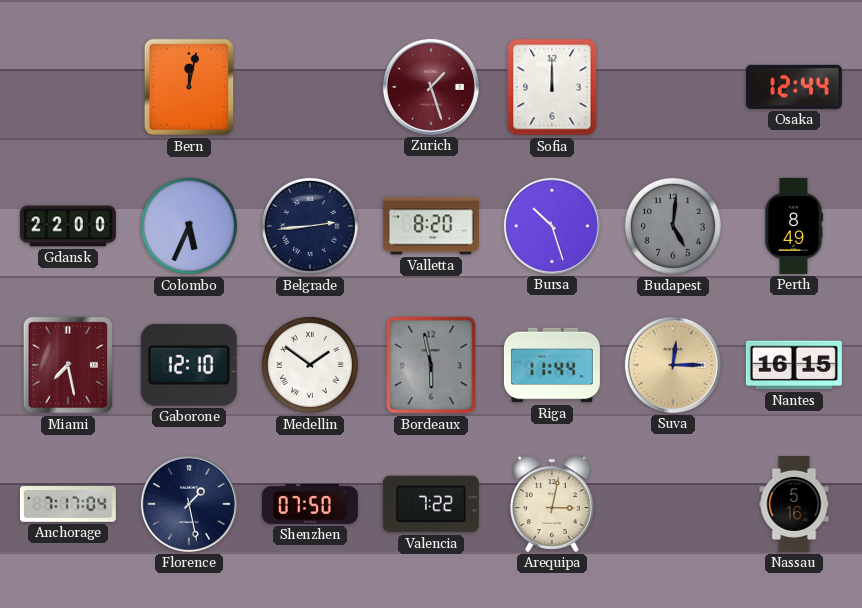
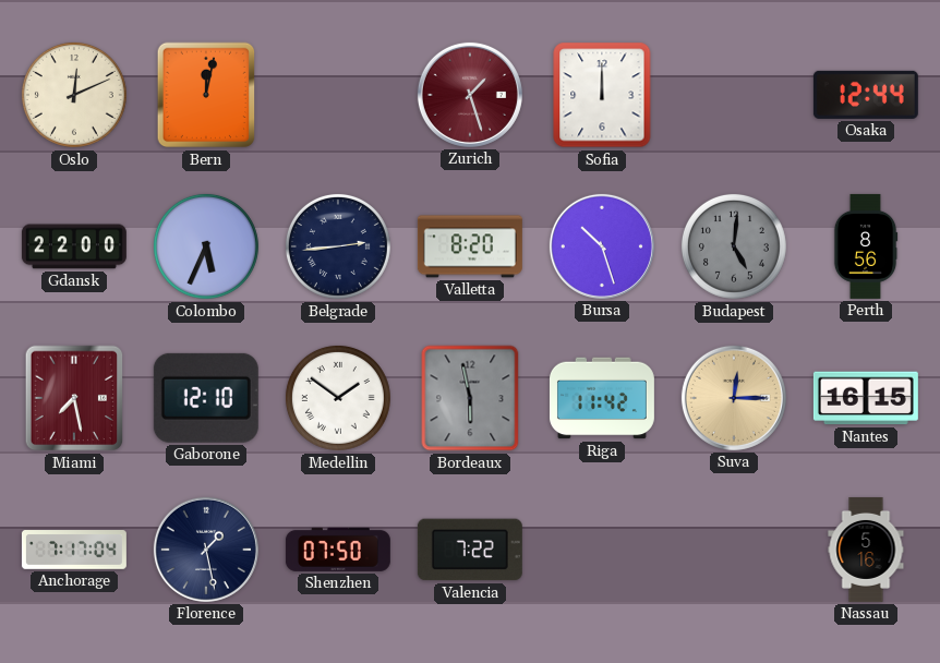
Oslo: none -> 12:11 (74, 95)
Perth: 8:49 -> 8:56 (866, 246)
Riga: 11:44 -> 11:42 (602, 398)
Arequipa: 3:02 -> none (553, 504)
